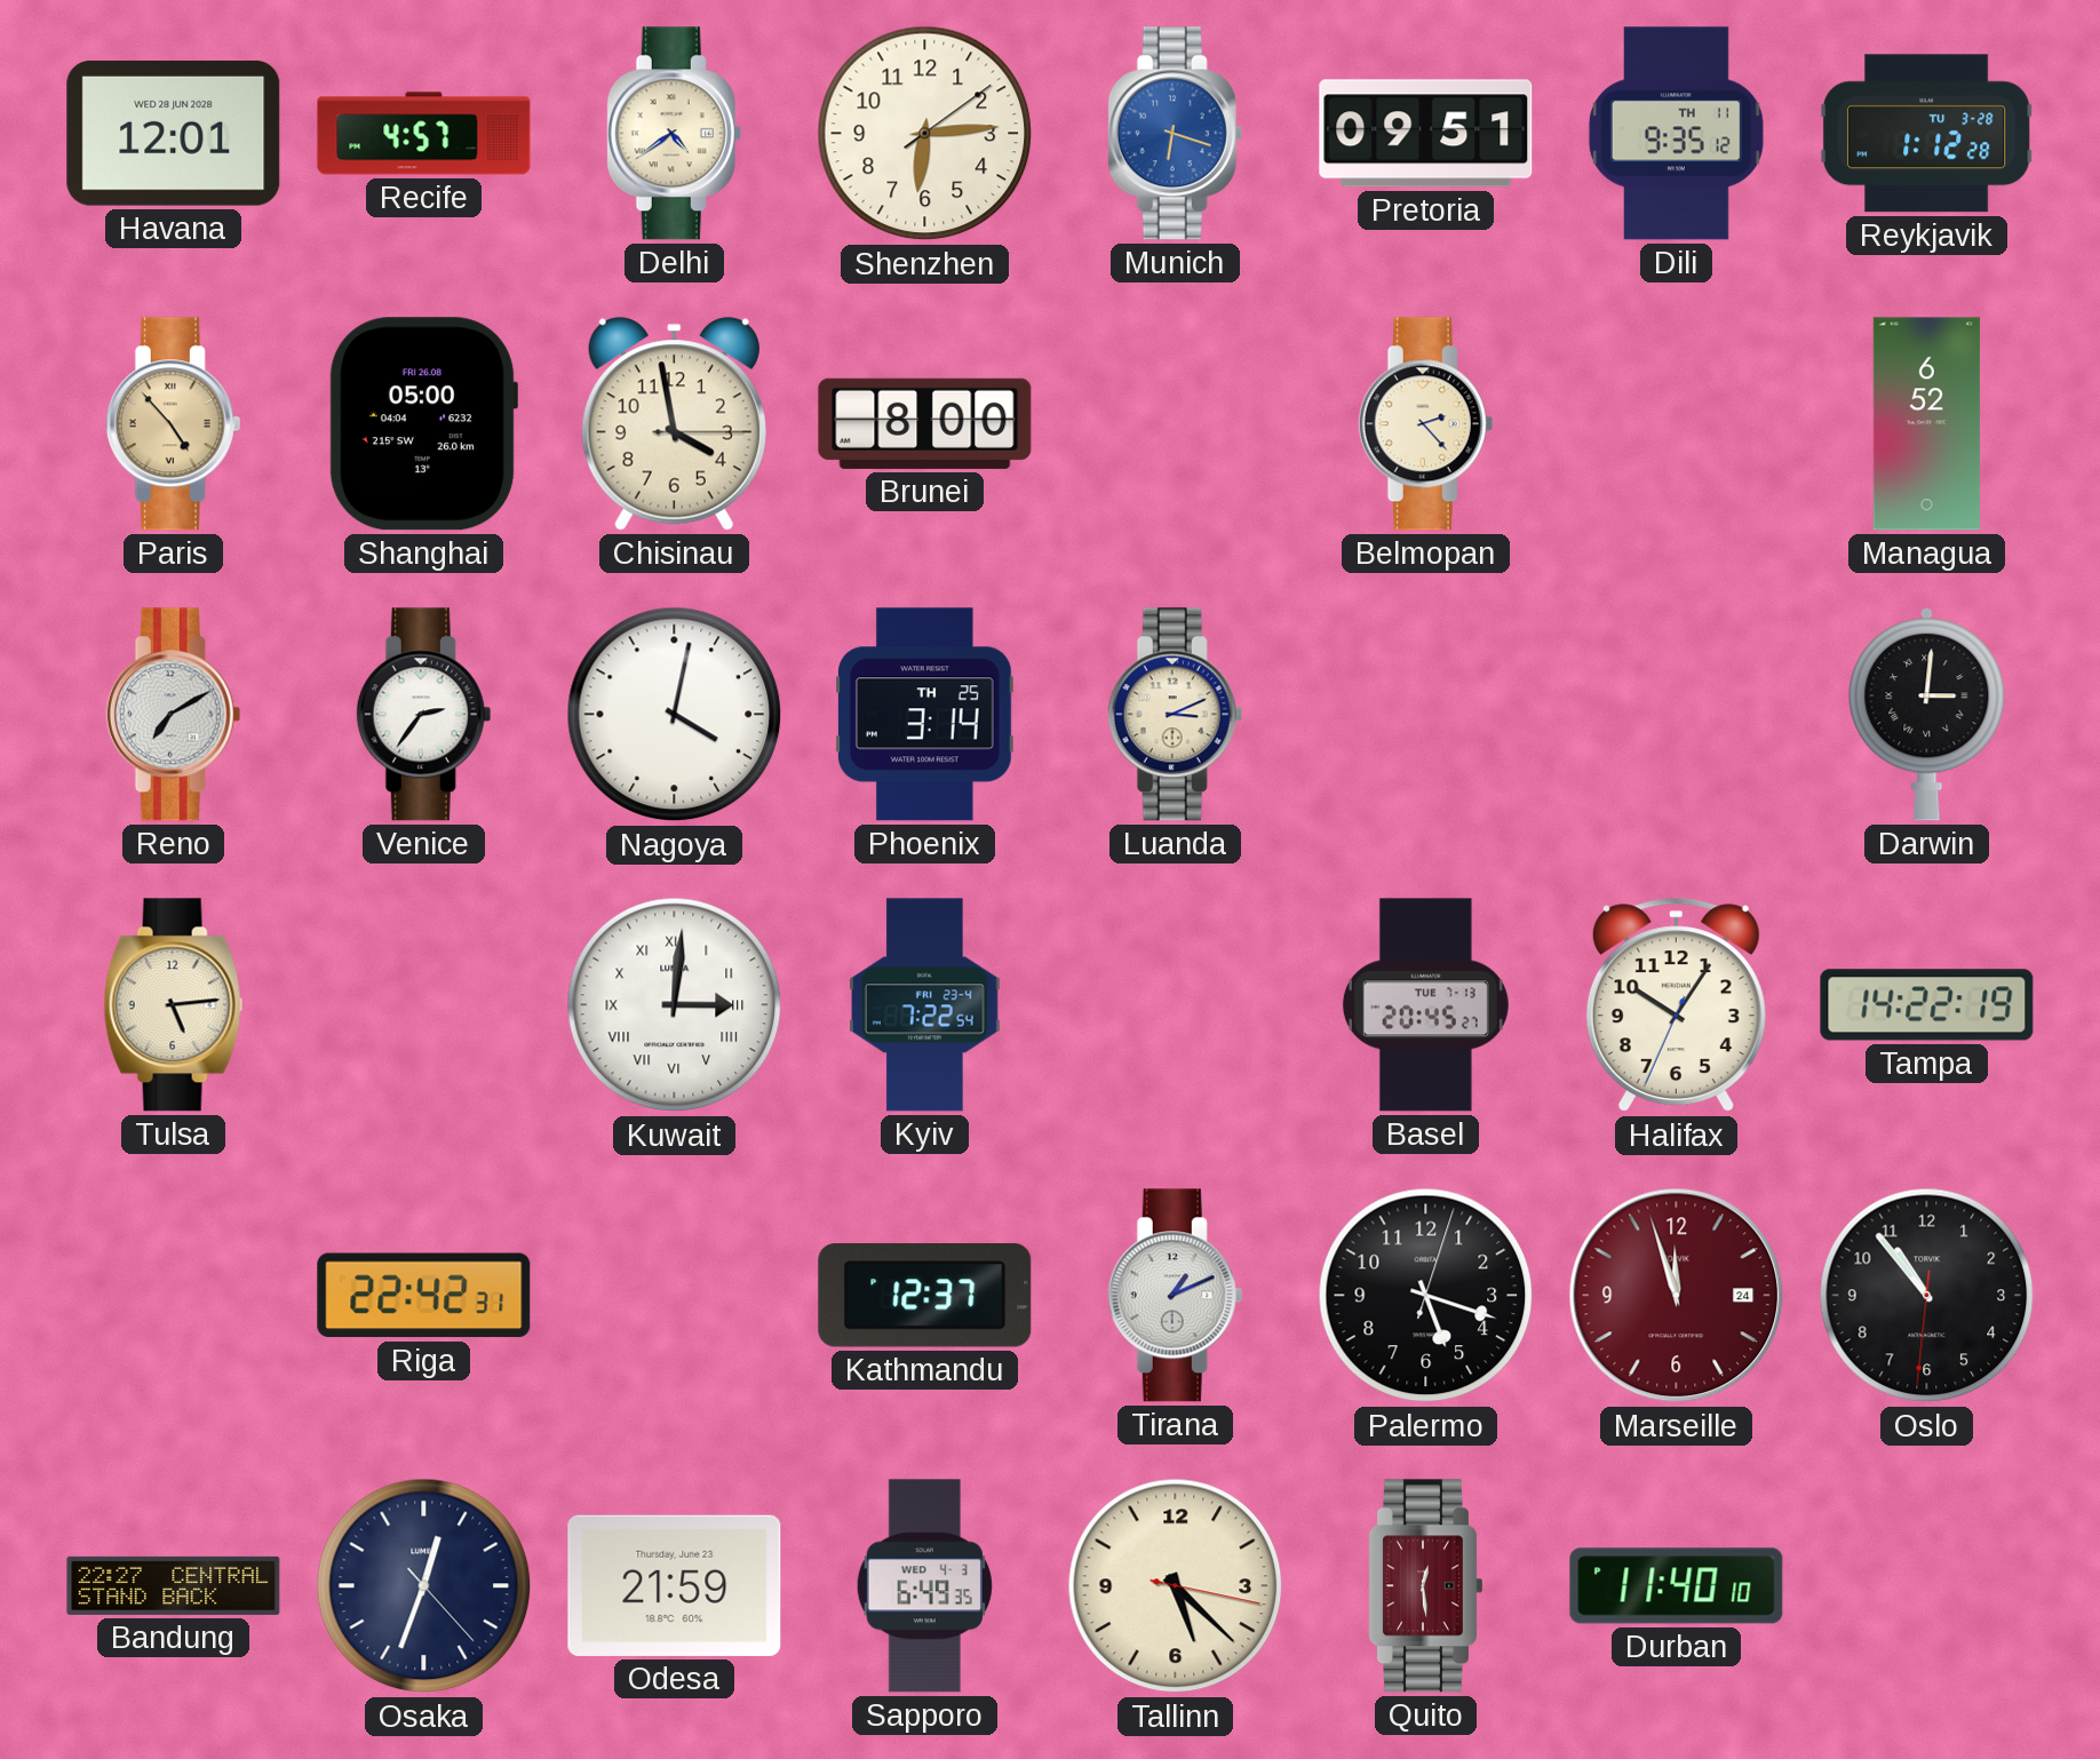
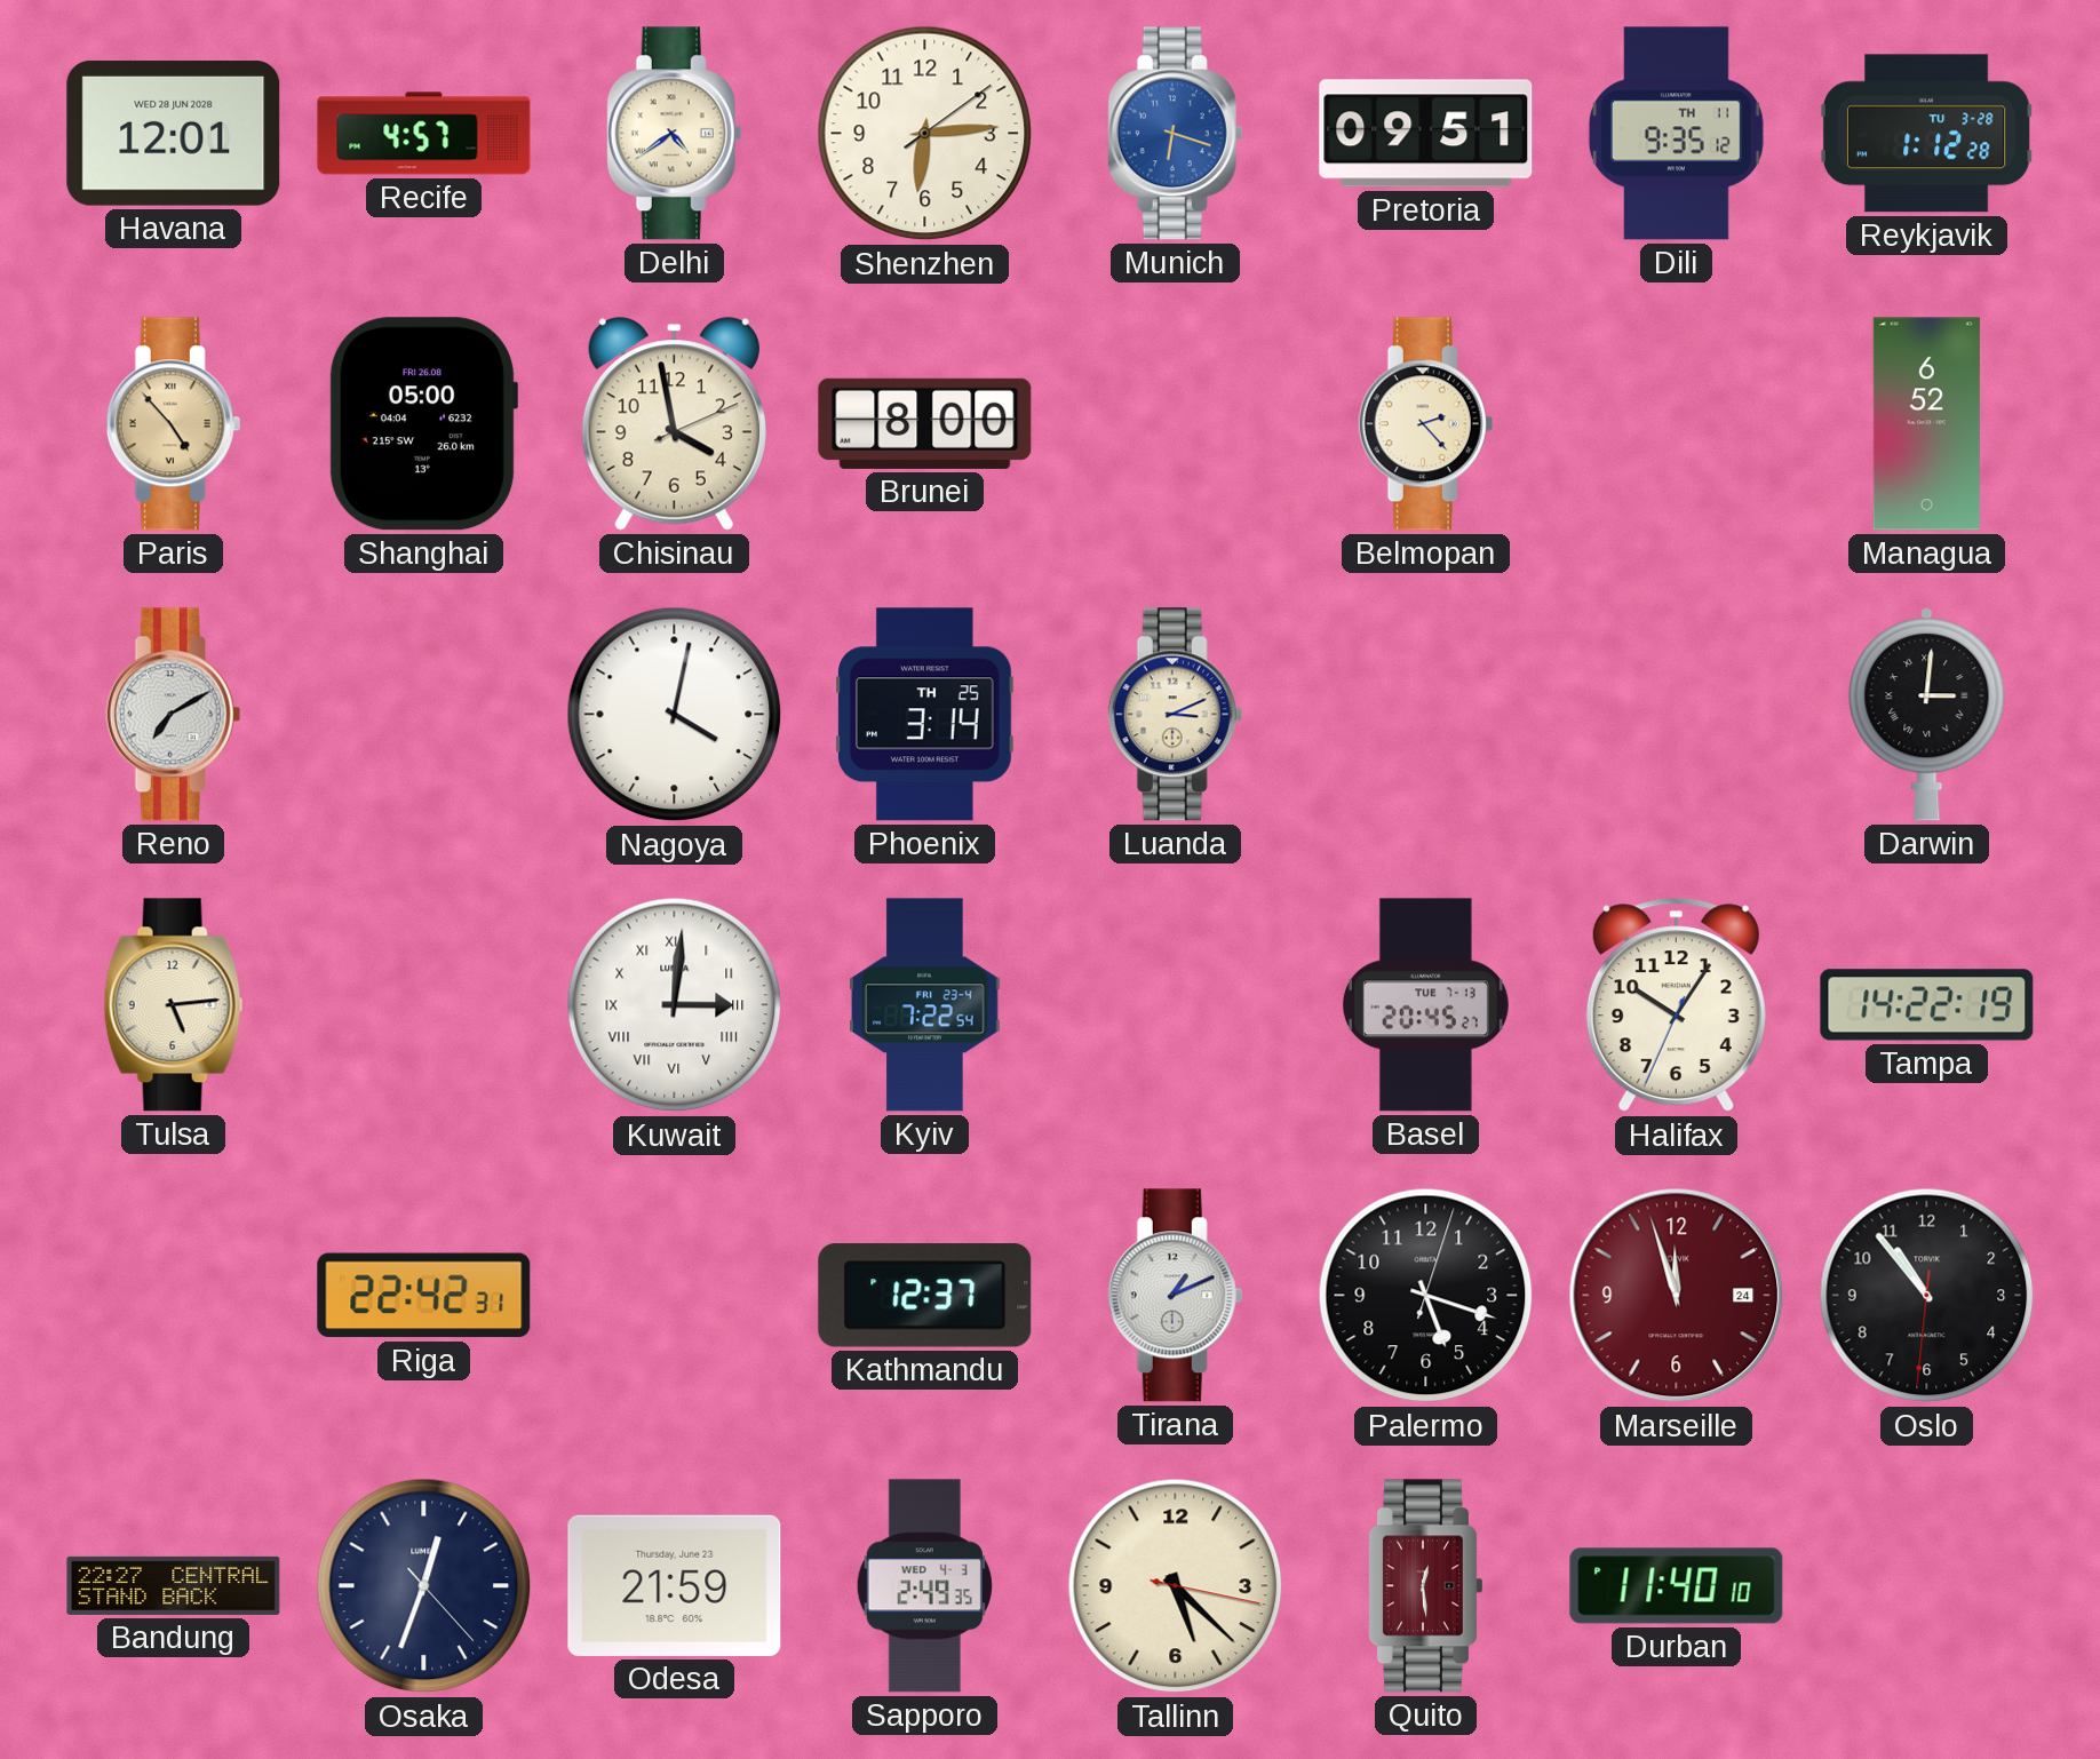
Chisinau: 3:58:15 -> 3:58:11 (674, 424)
Venice: 2:36 -> none (424, 715)
Sapporo: 6:49 -> 2:49 (924, 1586)
